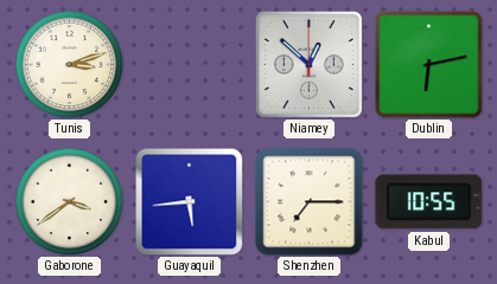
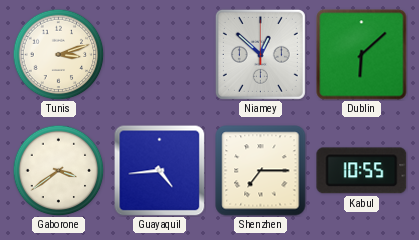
Dublin: 6:13 -> 6:08 (362, 55)
Guayaquil: 5:44 -> 4:44 (159, 170)
